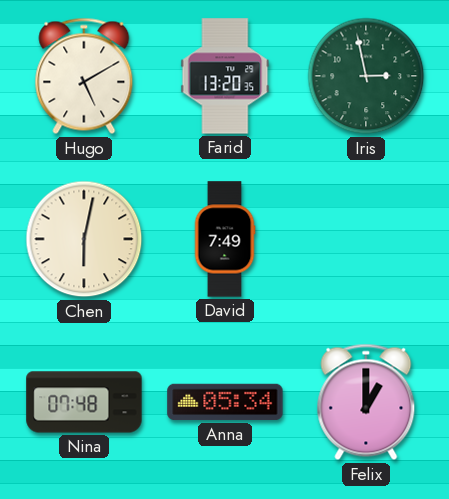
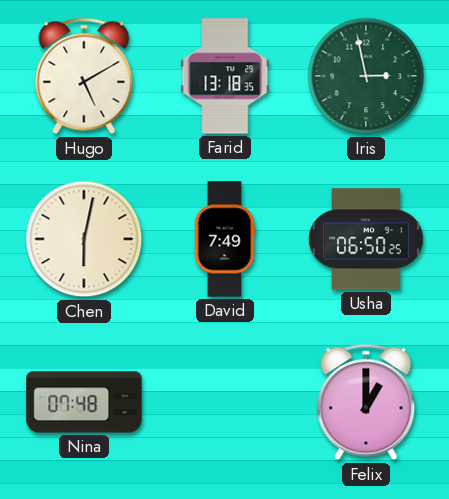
Farid: 13:20 -> 13:18 (225, 76)
Usha: none -> 06:50 (366, 239)
Anna: 05:34 -> none (225, 402)
